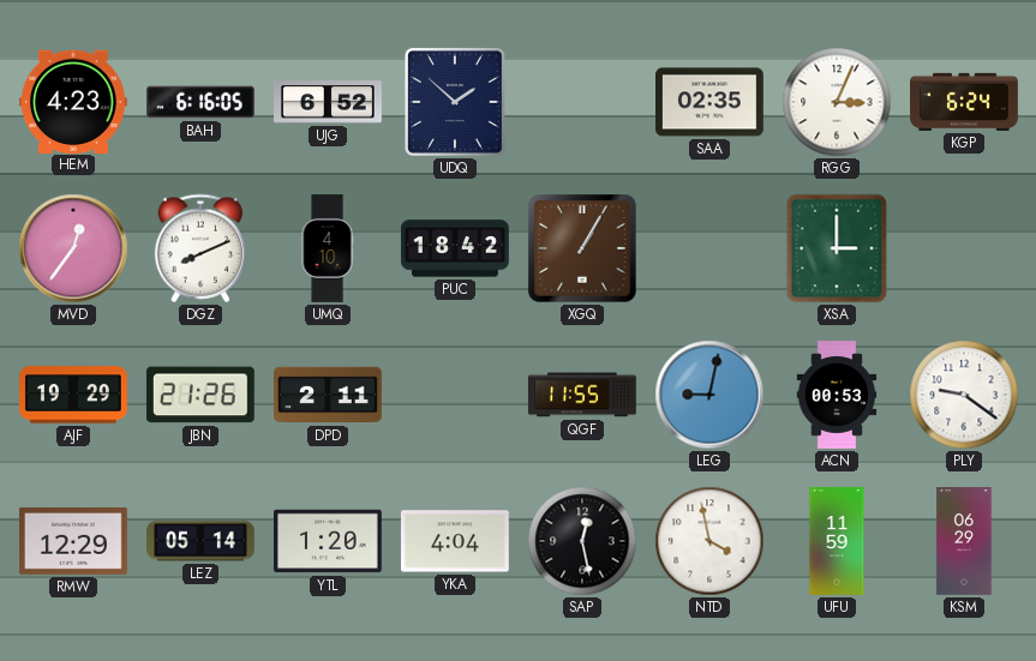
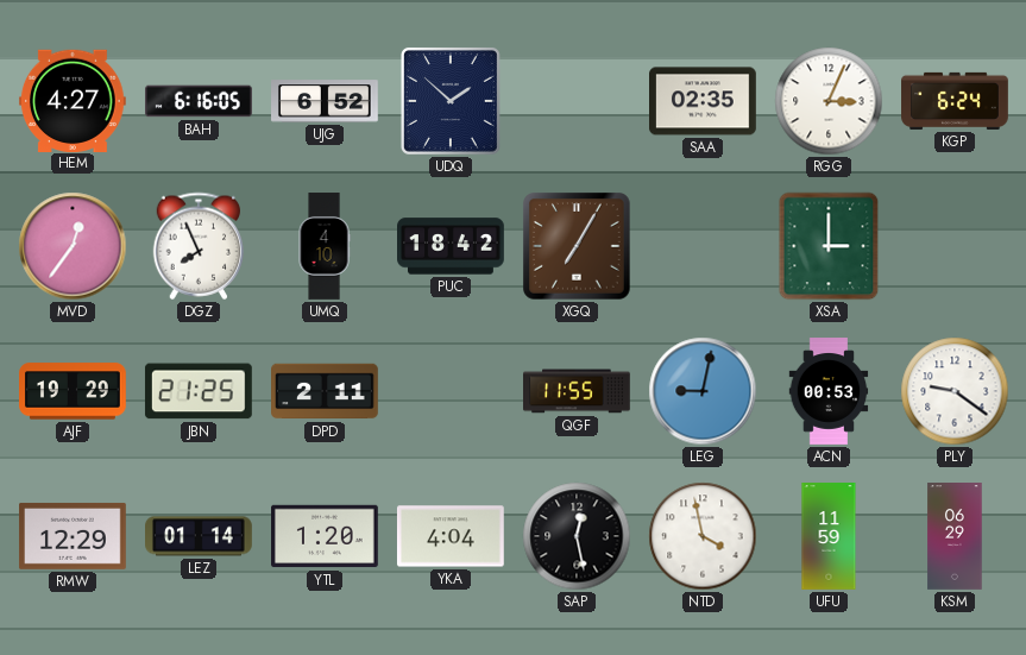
HEM: 4:23 -> 4:27 (73, 100)
DGZ: 8:11 -> 7:56 (199, 246)
XGQ: 1:05 -> 7:05 (578, 247)
JBN: 21:26 -> 21:25 (199, 391)
LEZ: 05:14 -> 01:14 (200, 536)
